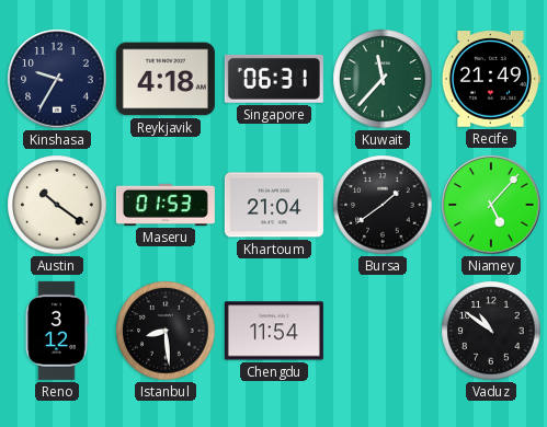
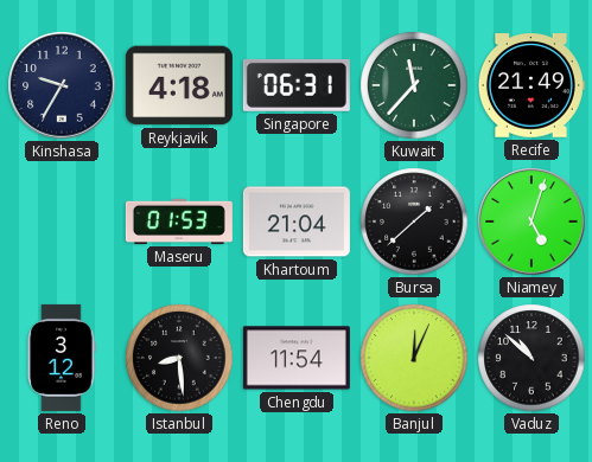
Austin: 10:21 -> none (57, 205)
Bursa: 1:39 -> 1:38 (414, 222)
Niamey: 5:07 -> 5:03 (531, 222)
Banjul: none -> 12:04 (414, 358)
Vaduz: 10:51 -> 10:52 (531, 358)
